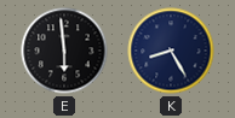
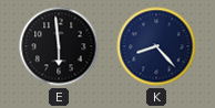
K: 8:25 -> 8:23 (156, 46)
